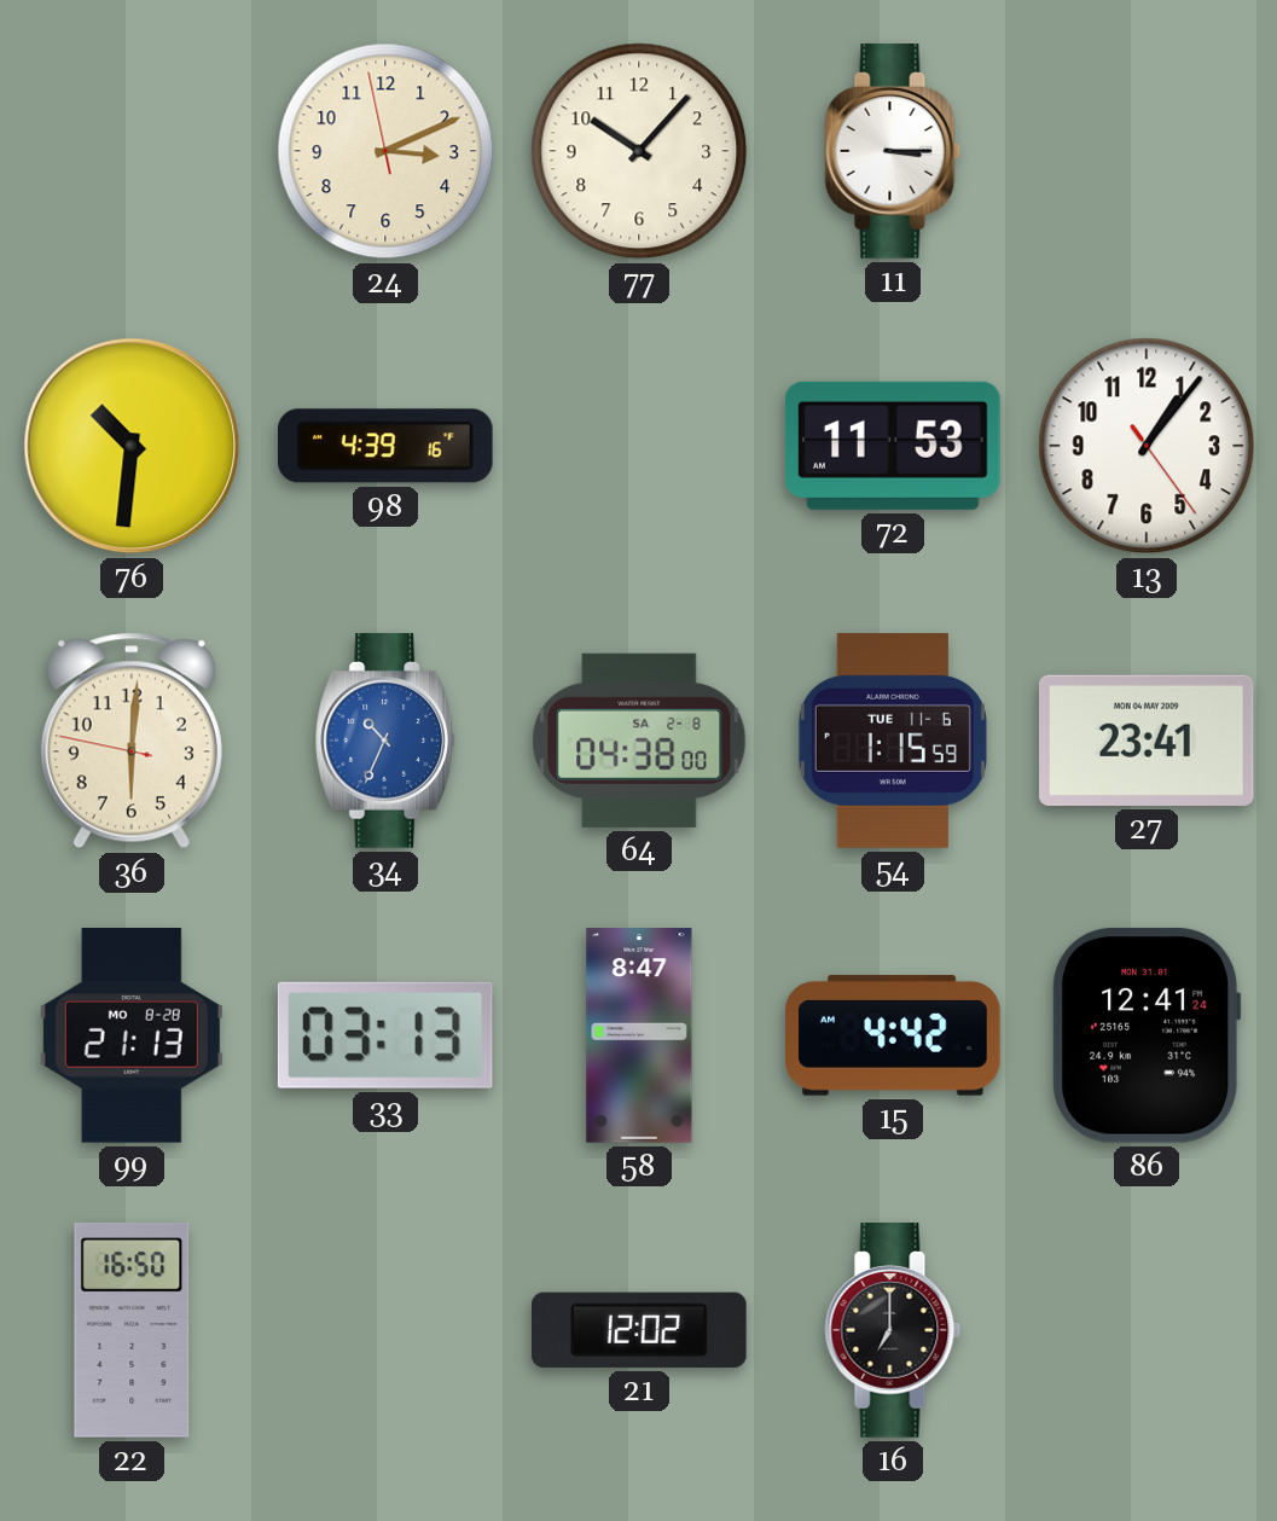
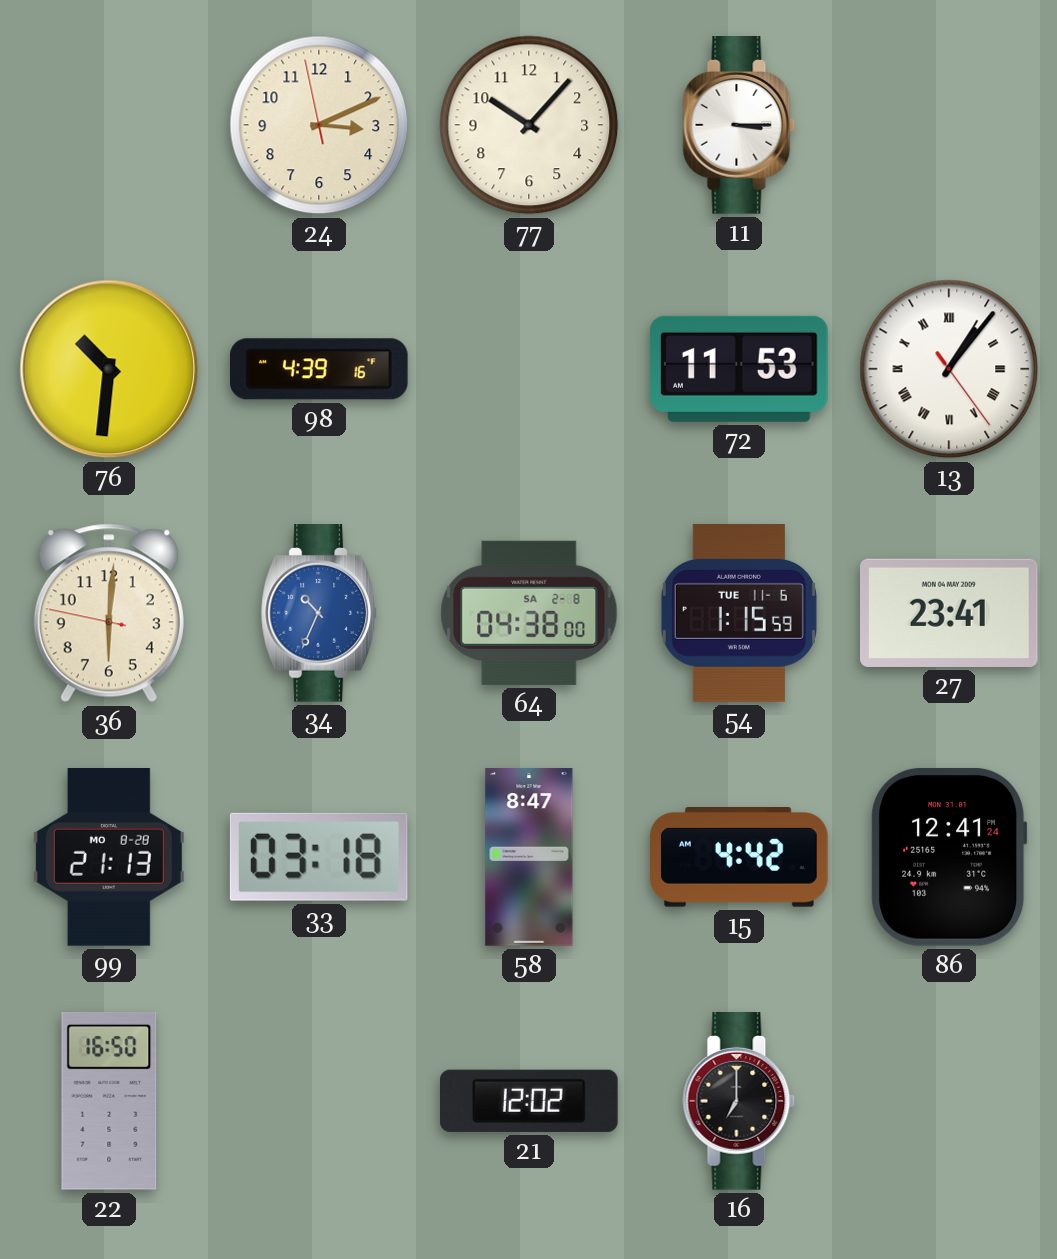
13 numerals: Arabic -> Roman (949, 369)
33: 03:13 -> 03:18 (319, 857)
